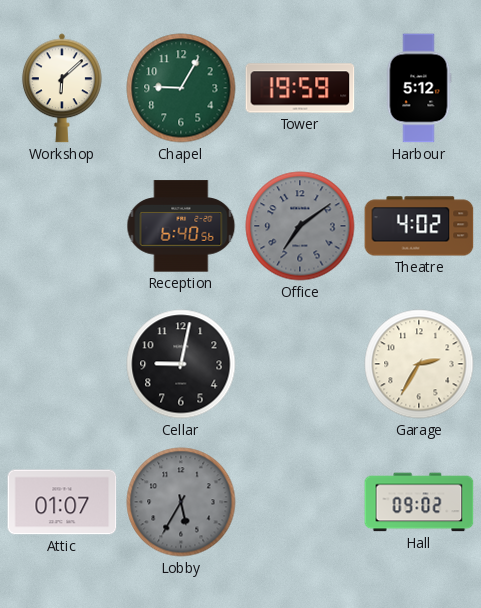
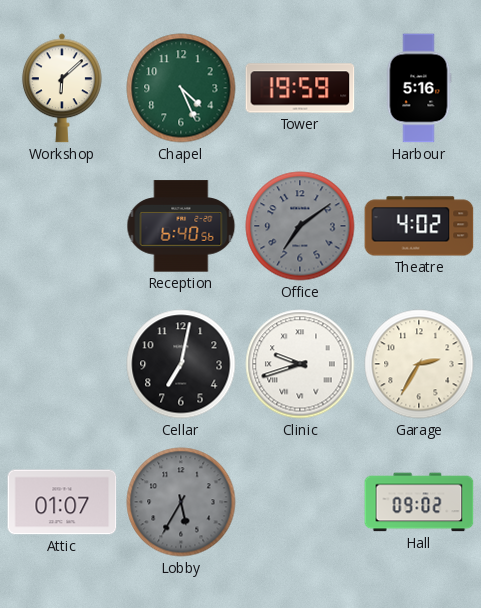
Chapel: 9:05 -> 4:26 (181, 88)
Harbour: 5:12 -> 5:16 (419, 88)
Cellar: 9:02 -> 7:02 (181, 364)
Clinic: none -> 9:42 (300, 364)
